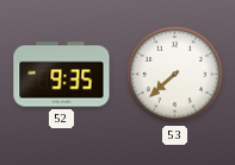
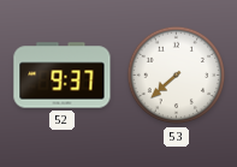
52: 9:35 -> 9:37 (63, 76)
